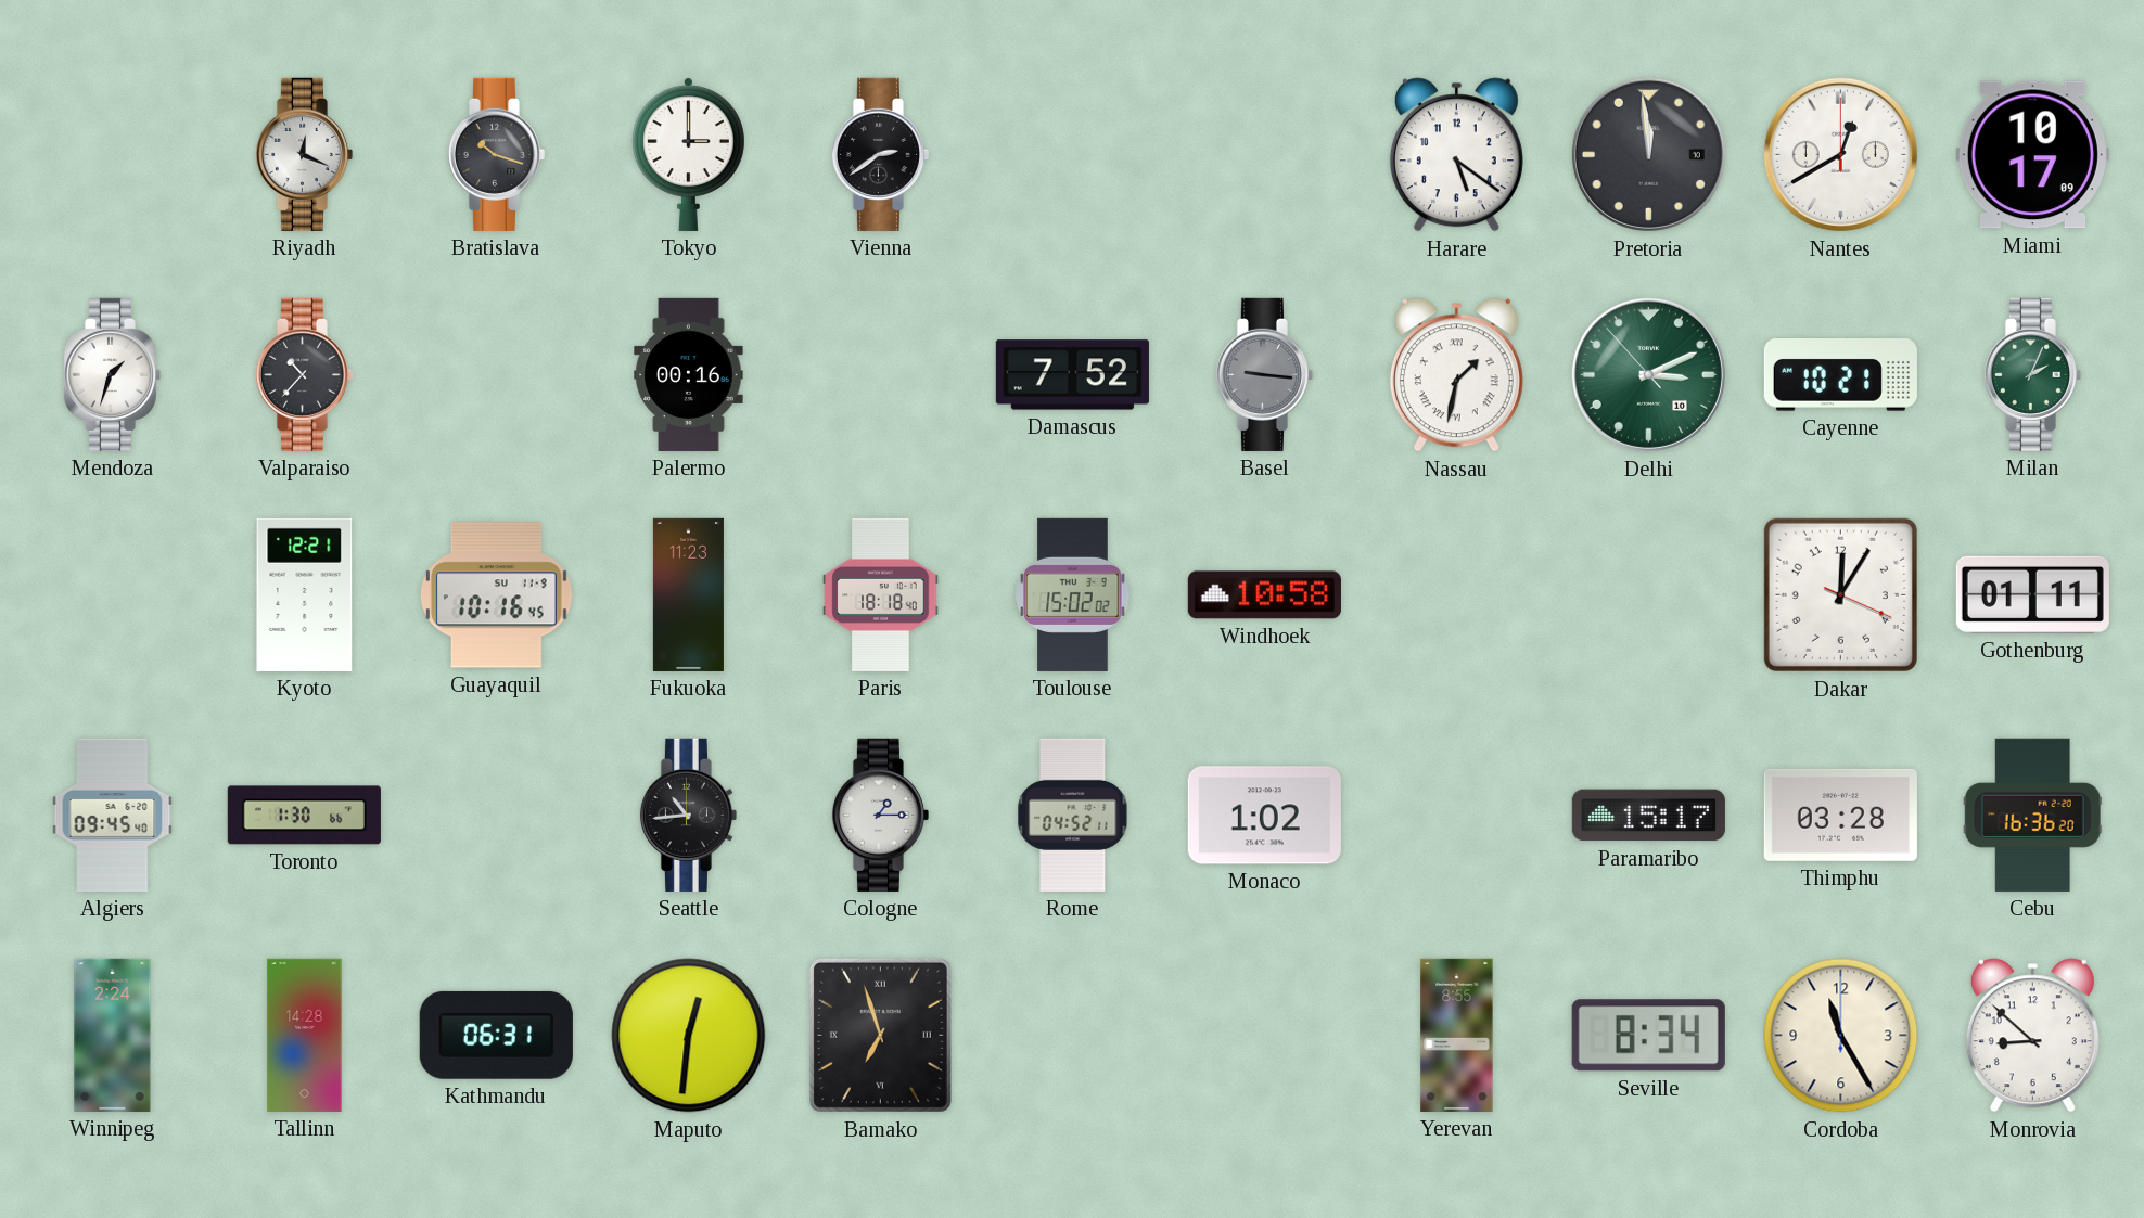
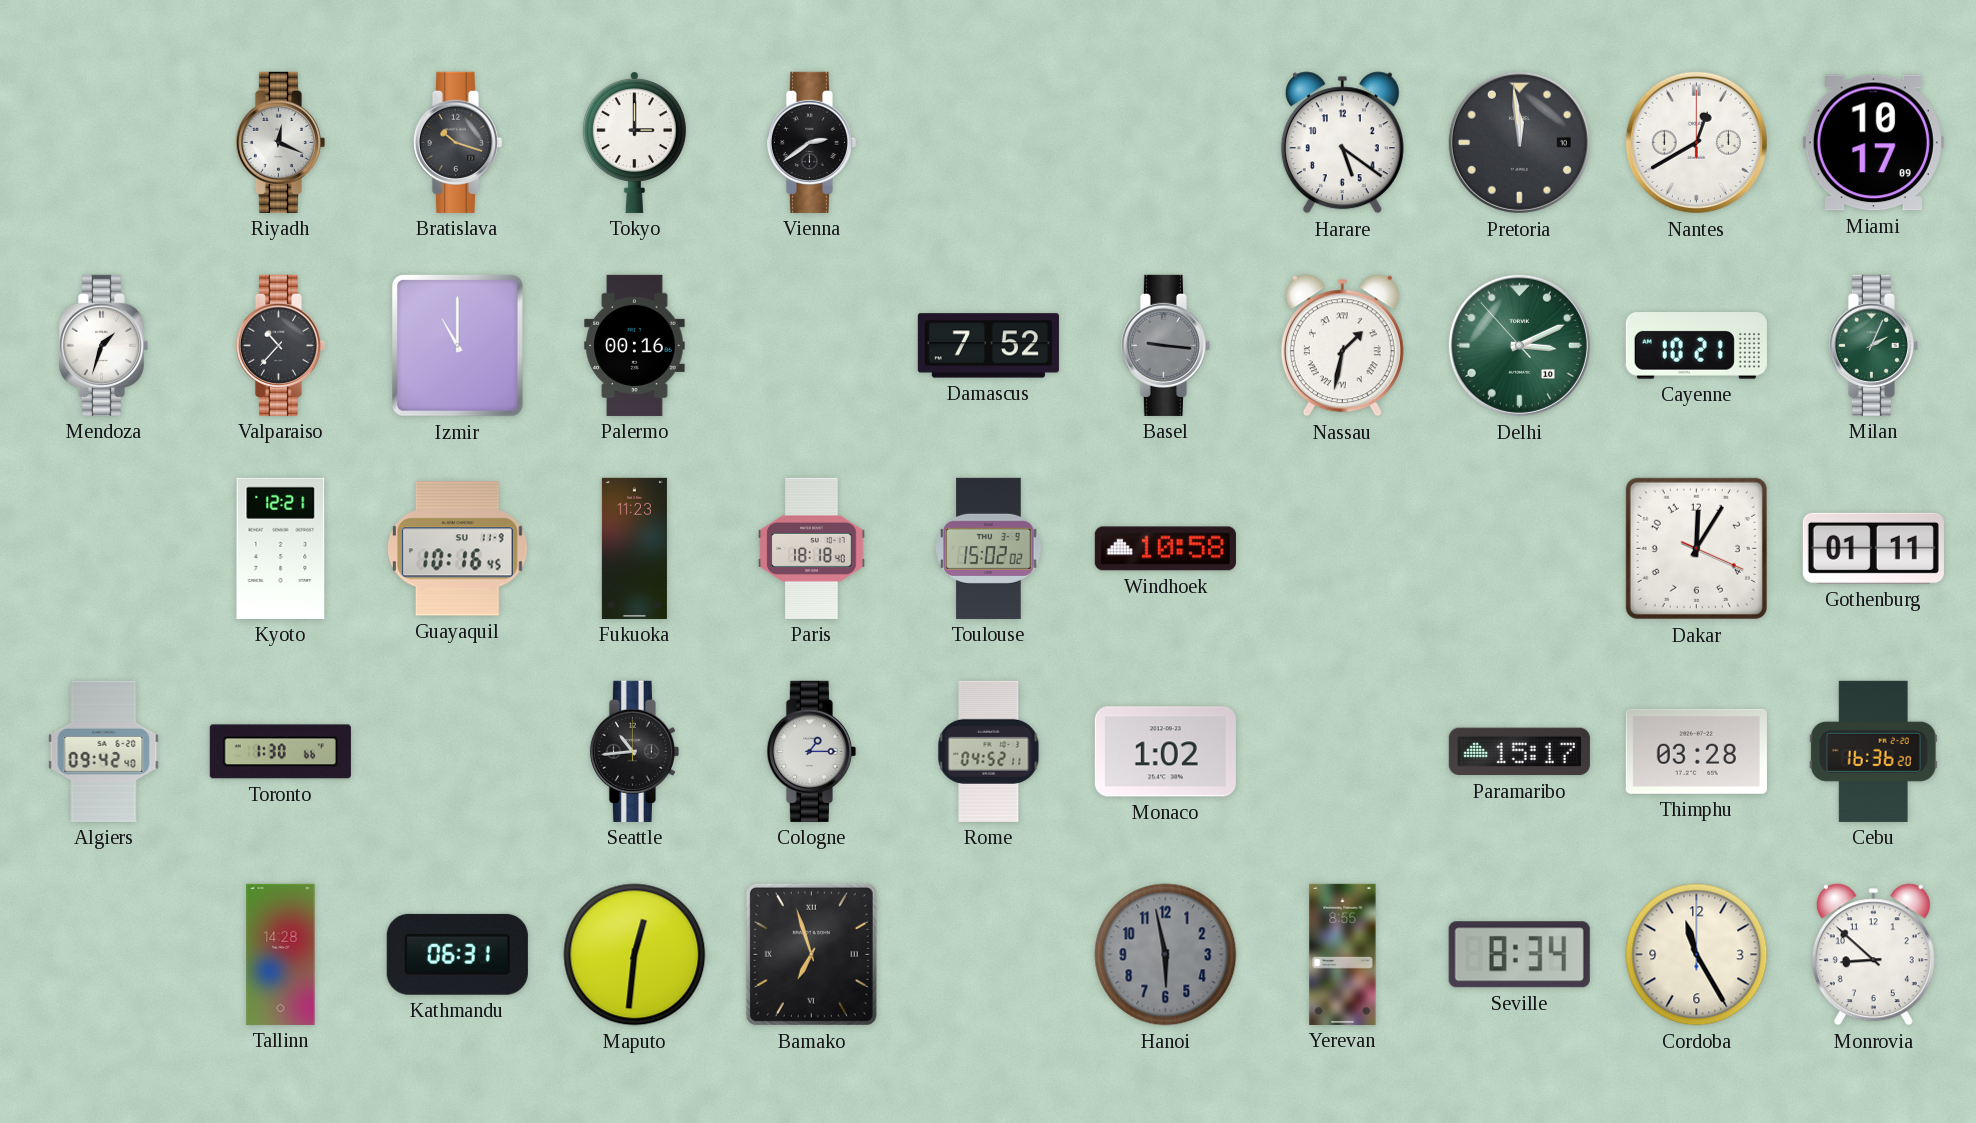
Izmir: none -> 11:00 (458, 346)
Algiers: 09:45 -> 09:42 (104, 751)
Winnipeg: 2:24 -> none (113, 1035)
Hanoi: none -> 5:58 (1166, 955)
